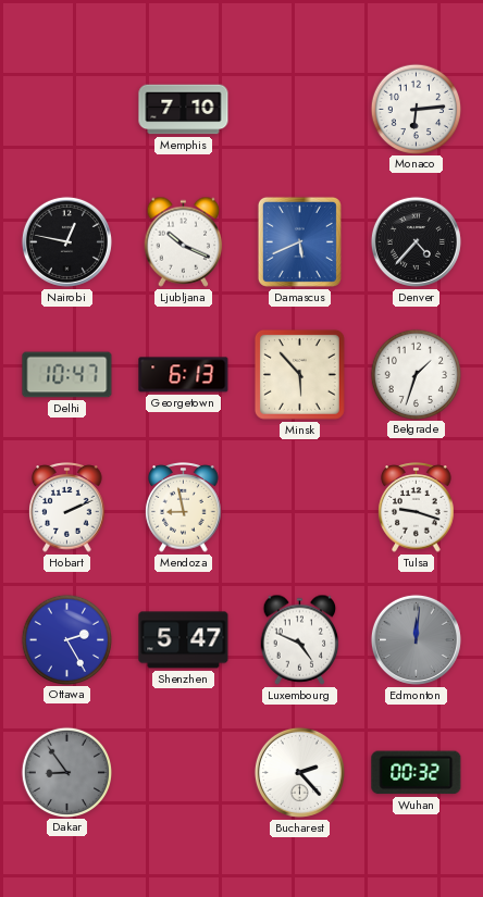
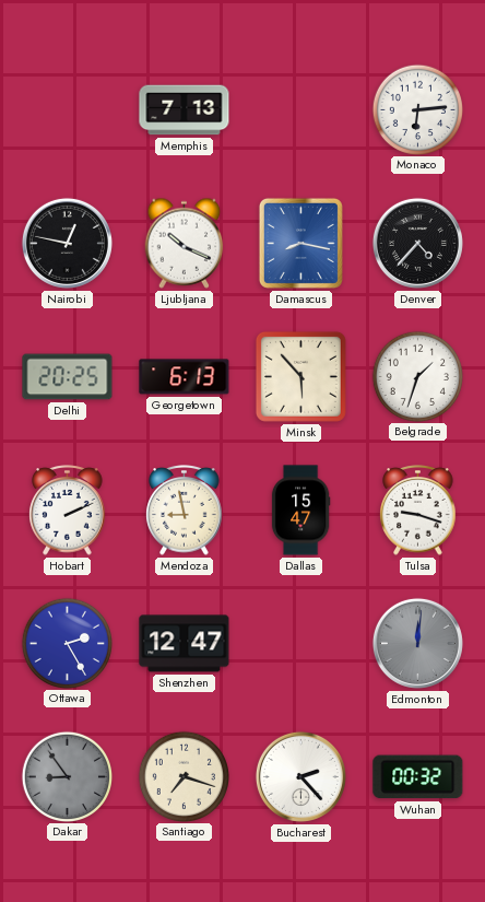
Memphis: 7:10 -> 7:13 (185, 110)
Damascus: 5:41 -> 8:17 (300, 243)
Delhi: 10:47 -> 20:25 (68, 377)
Dallas: none -> 15:47 (300, 511)
Shenzhen: 5:47 -> 12:47 (185, 644)
Luxembourg: 4:49 -> none (300, 639)
Santiago: none -> 7:18 (184, 776)
